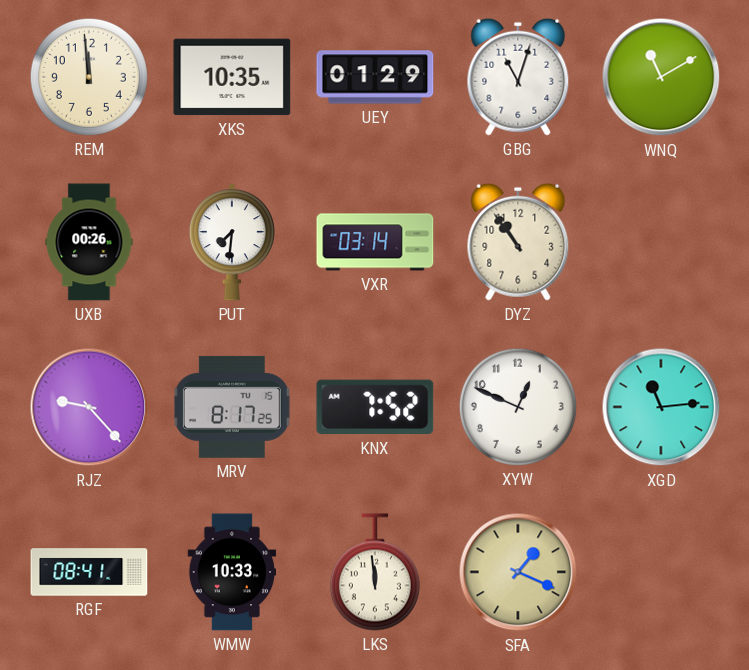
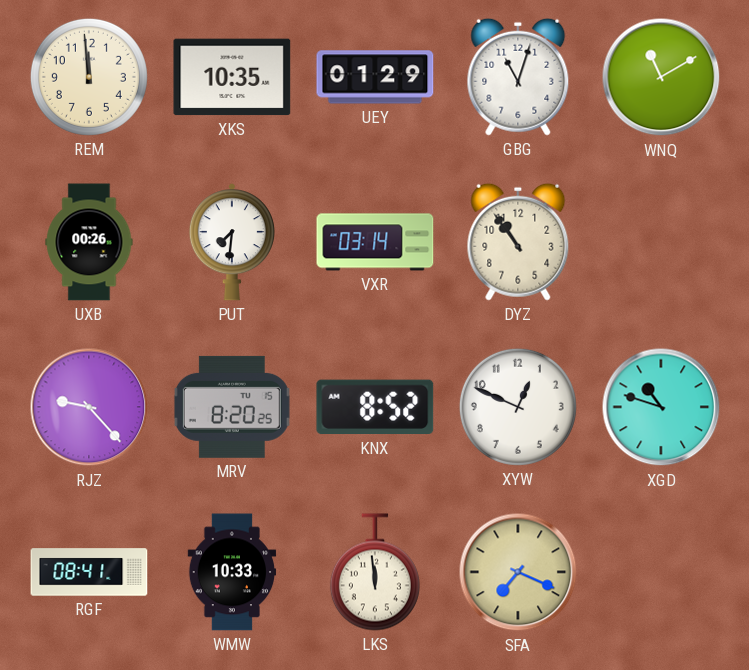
MRV: 8:17 -> 8:20 (232, 407)
KNX: 7:52 -> 8:52 (375, 407)
XGD: 11:14 -> 10:48 (661, 407)
SFA: 1:19 -> 7:19 (518, 572)
